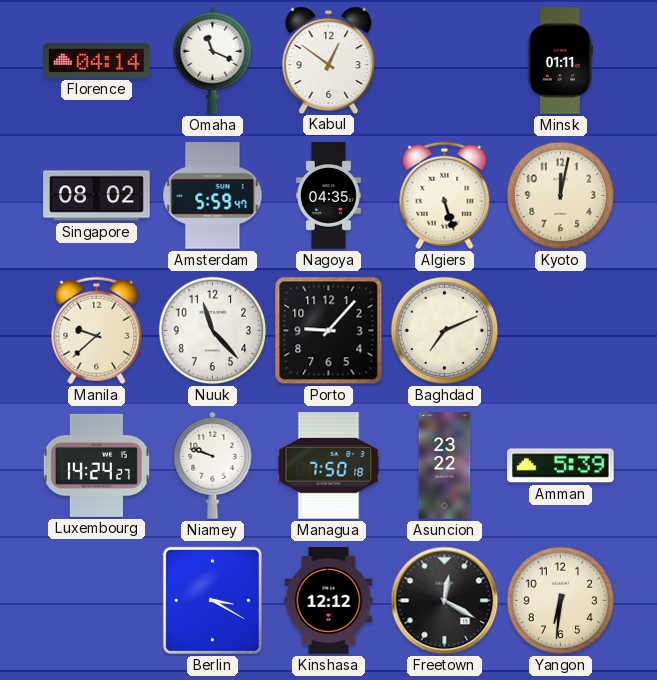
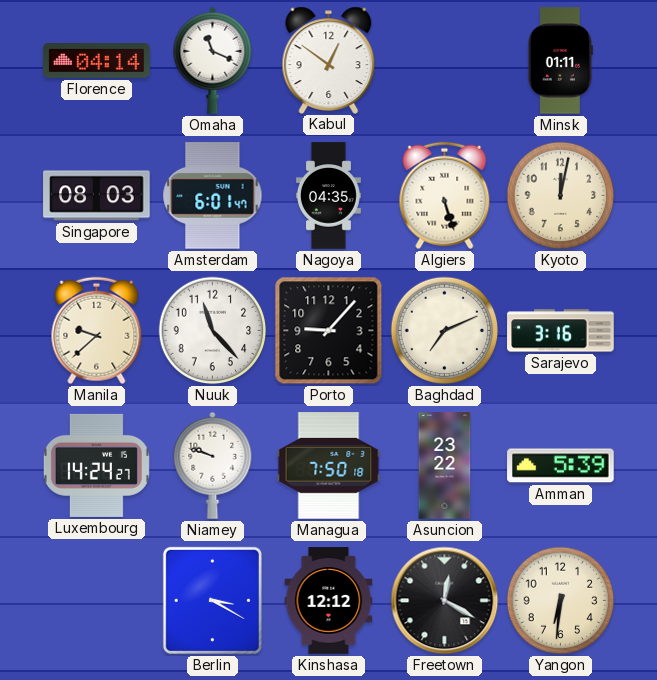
Singapore: 08:02 -> 08:03 (97, 196)
Amsterdam: 5:59 -> 6:01 (213, 196)
Sarajevo: none -> 3:16 (561, 331)
